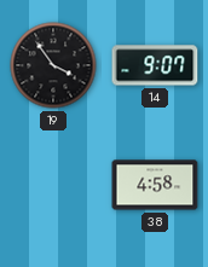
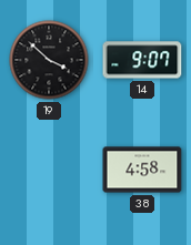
19: 3:54 -> 3:52 (49, 60)
